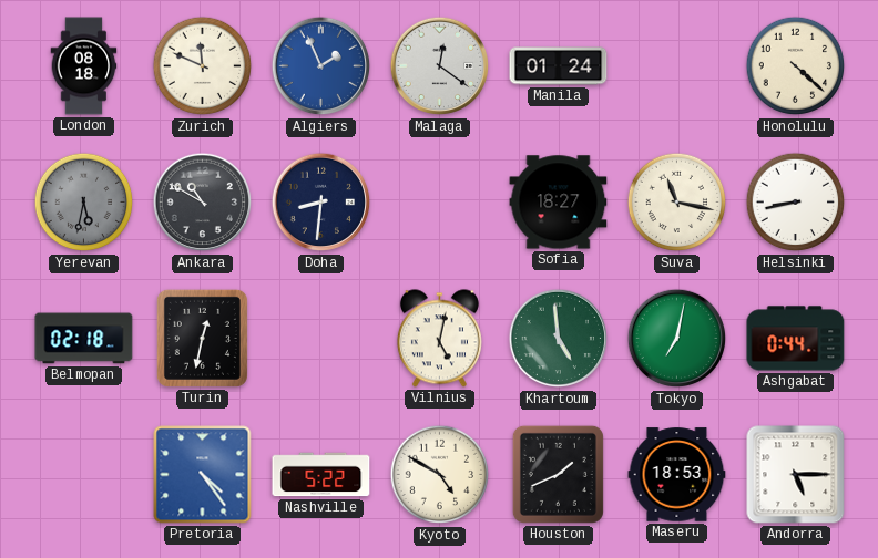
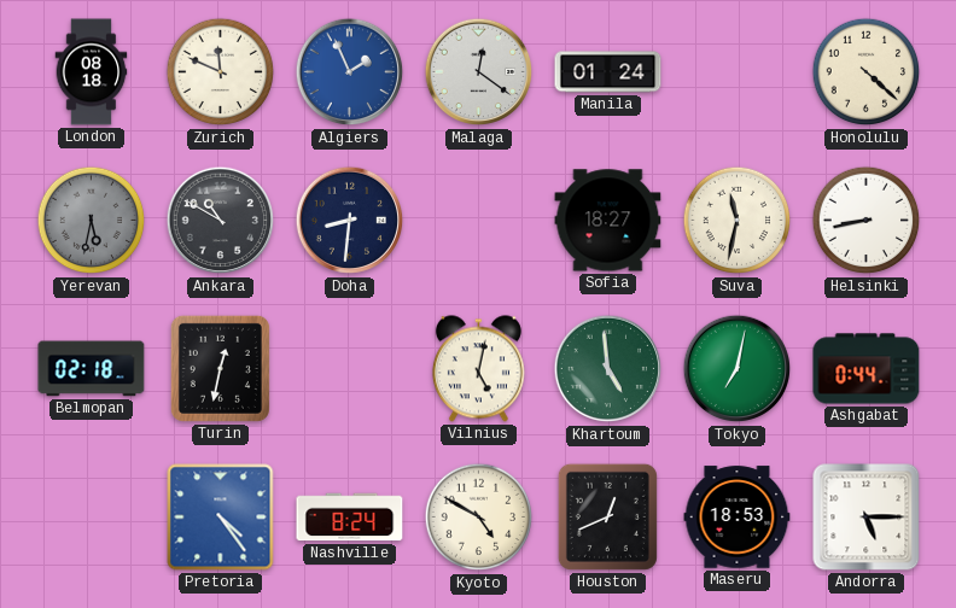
Suva: 11:17 -> 11:32 (738, 221)
Nashville: 5:22 -> 8:24 (350, 518)
Houston: 1:41 -> 12:41 (607, 516)
